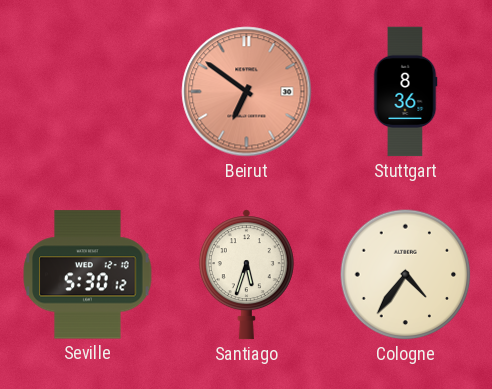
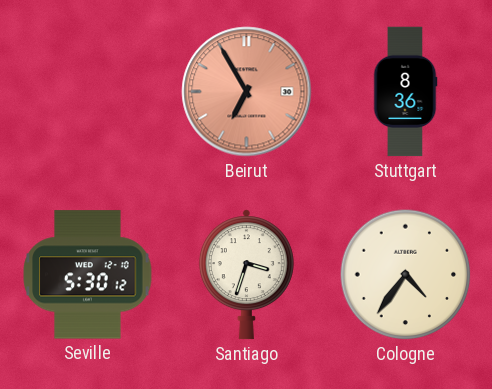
Beirut: 6:51 -> 6:55 (247, 92)
Santiago: 5:33 -> 3:33 (246, 275)
